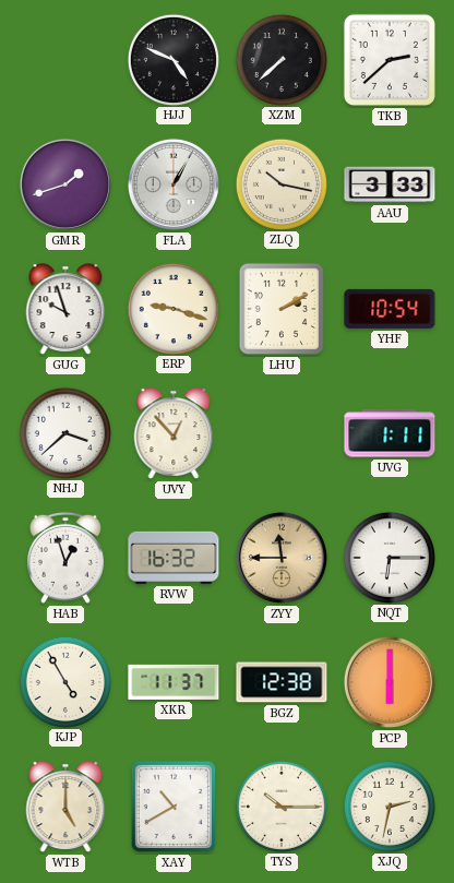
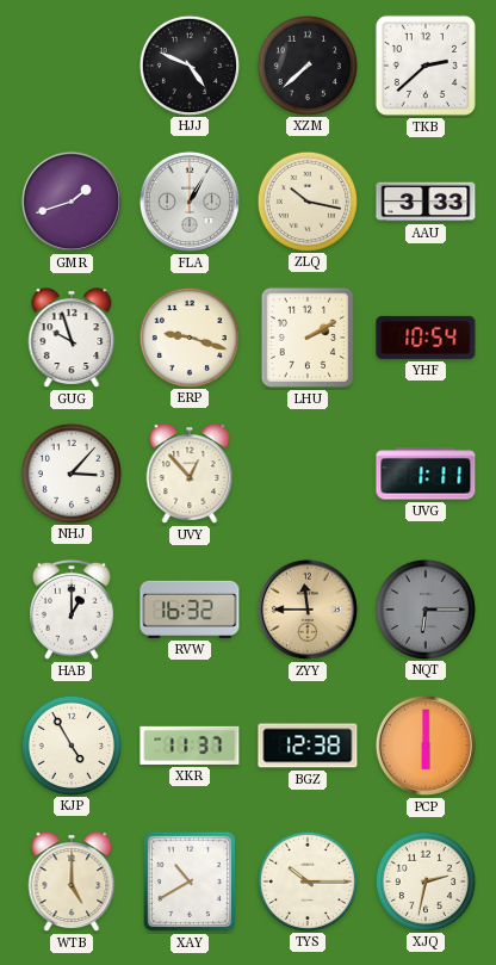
NHJ: 3:38 -> 3:07 (70, 472)
HAB: 12:57 -> 1:00 (73, 610)
NQT dial: white -> grey (424, 608)
